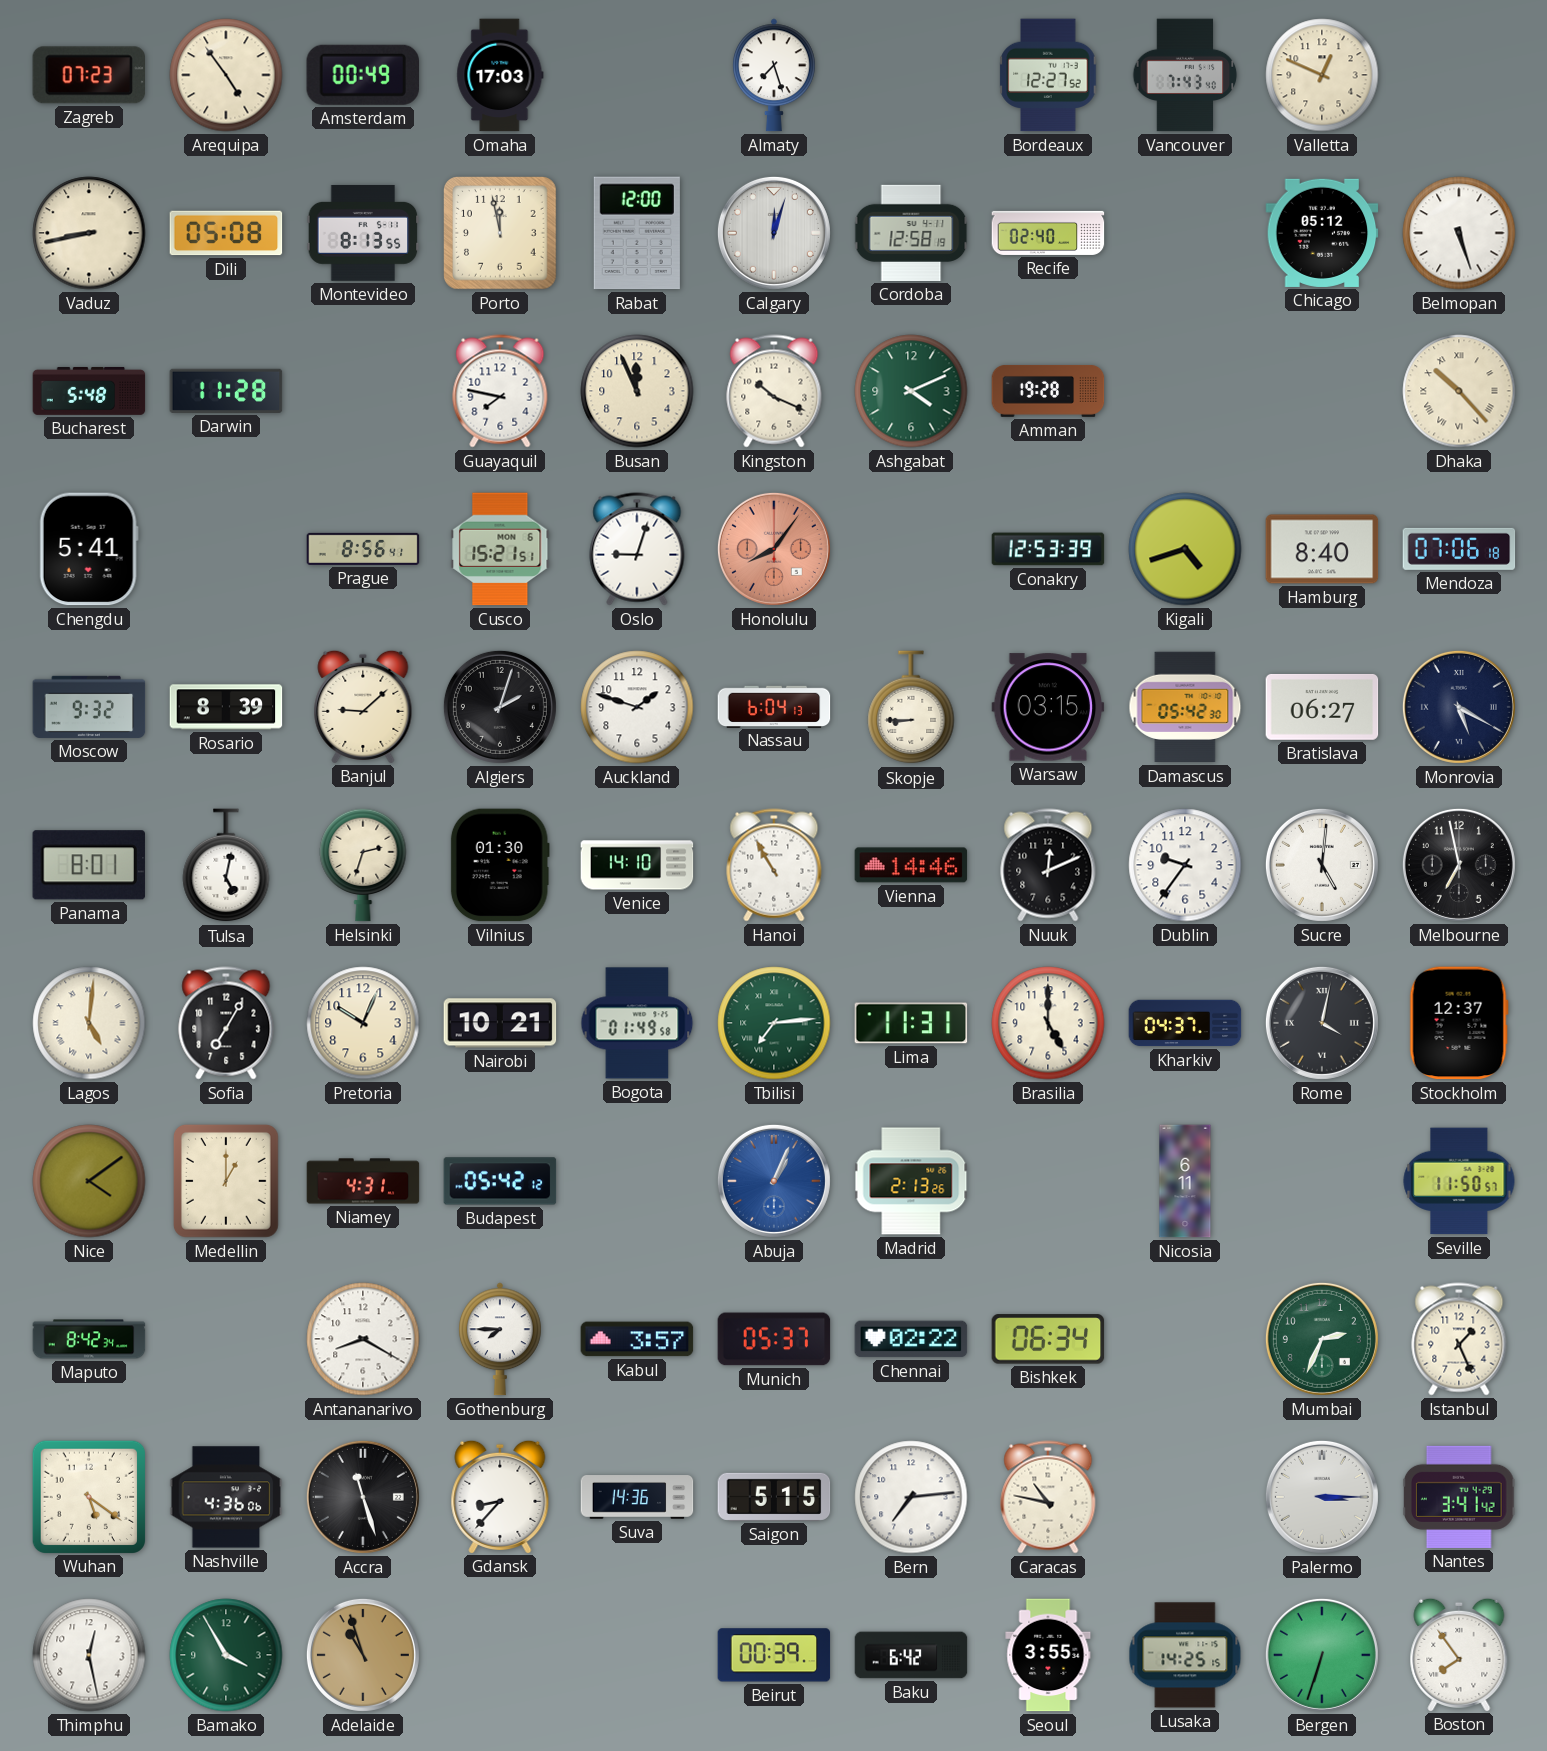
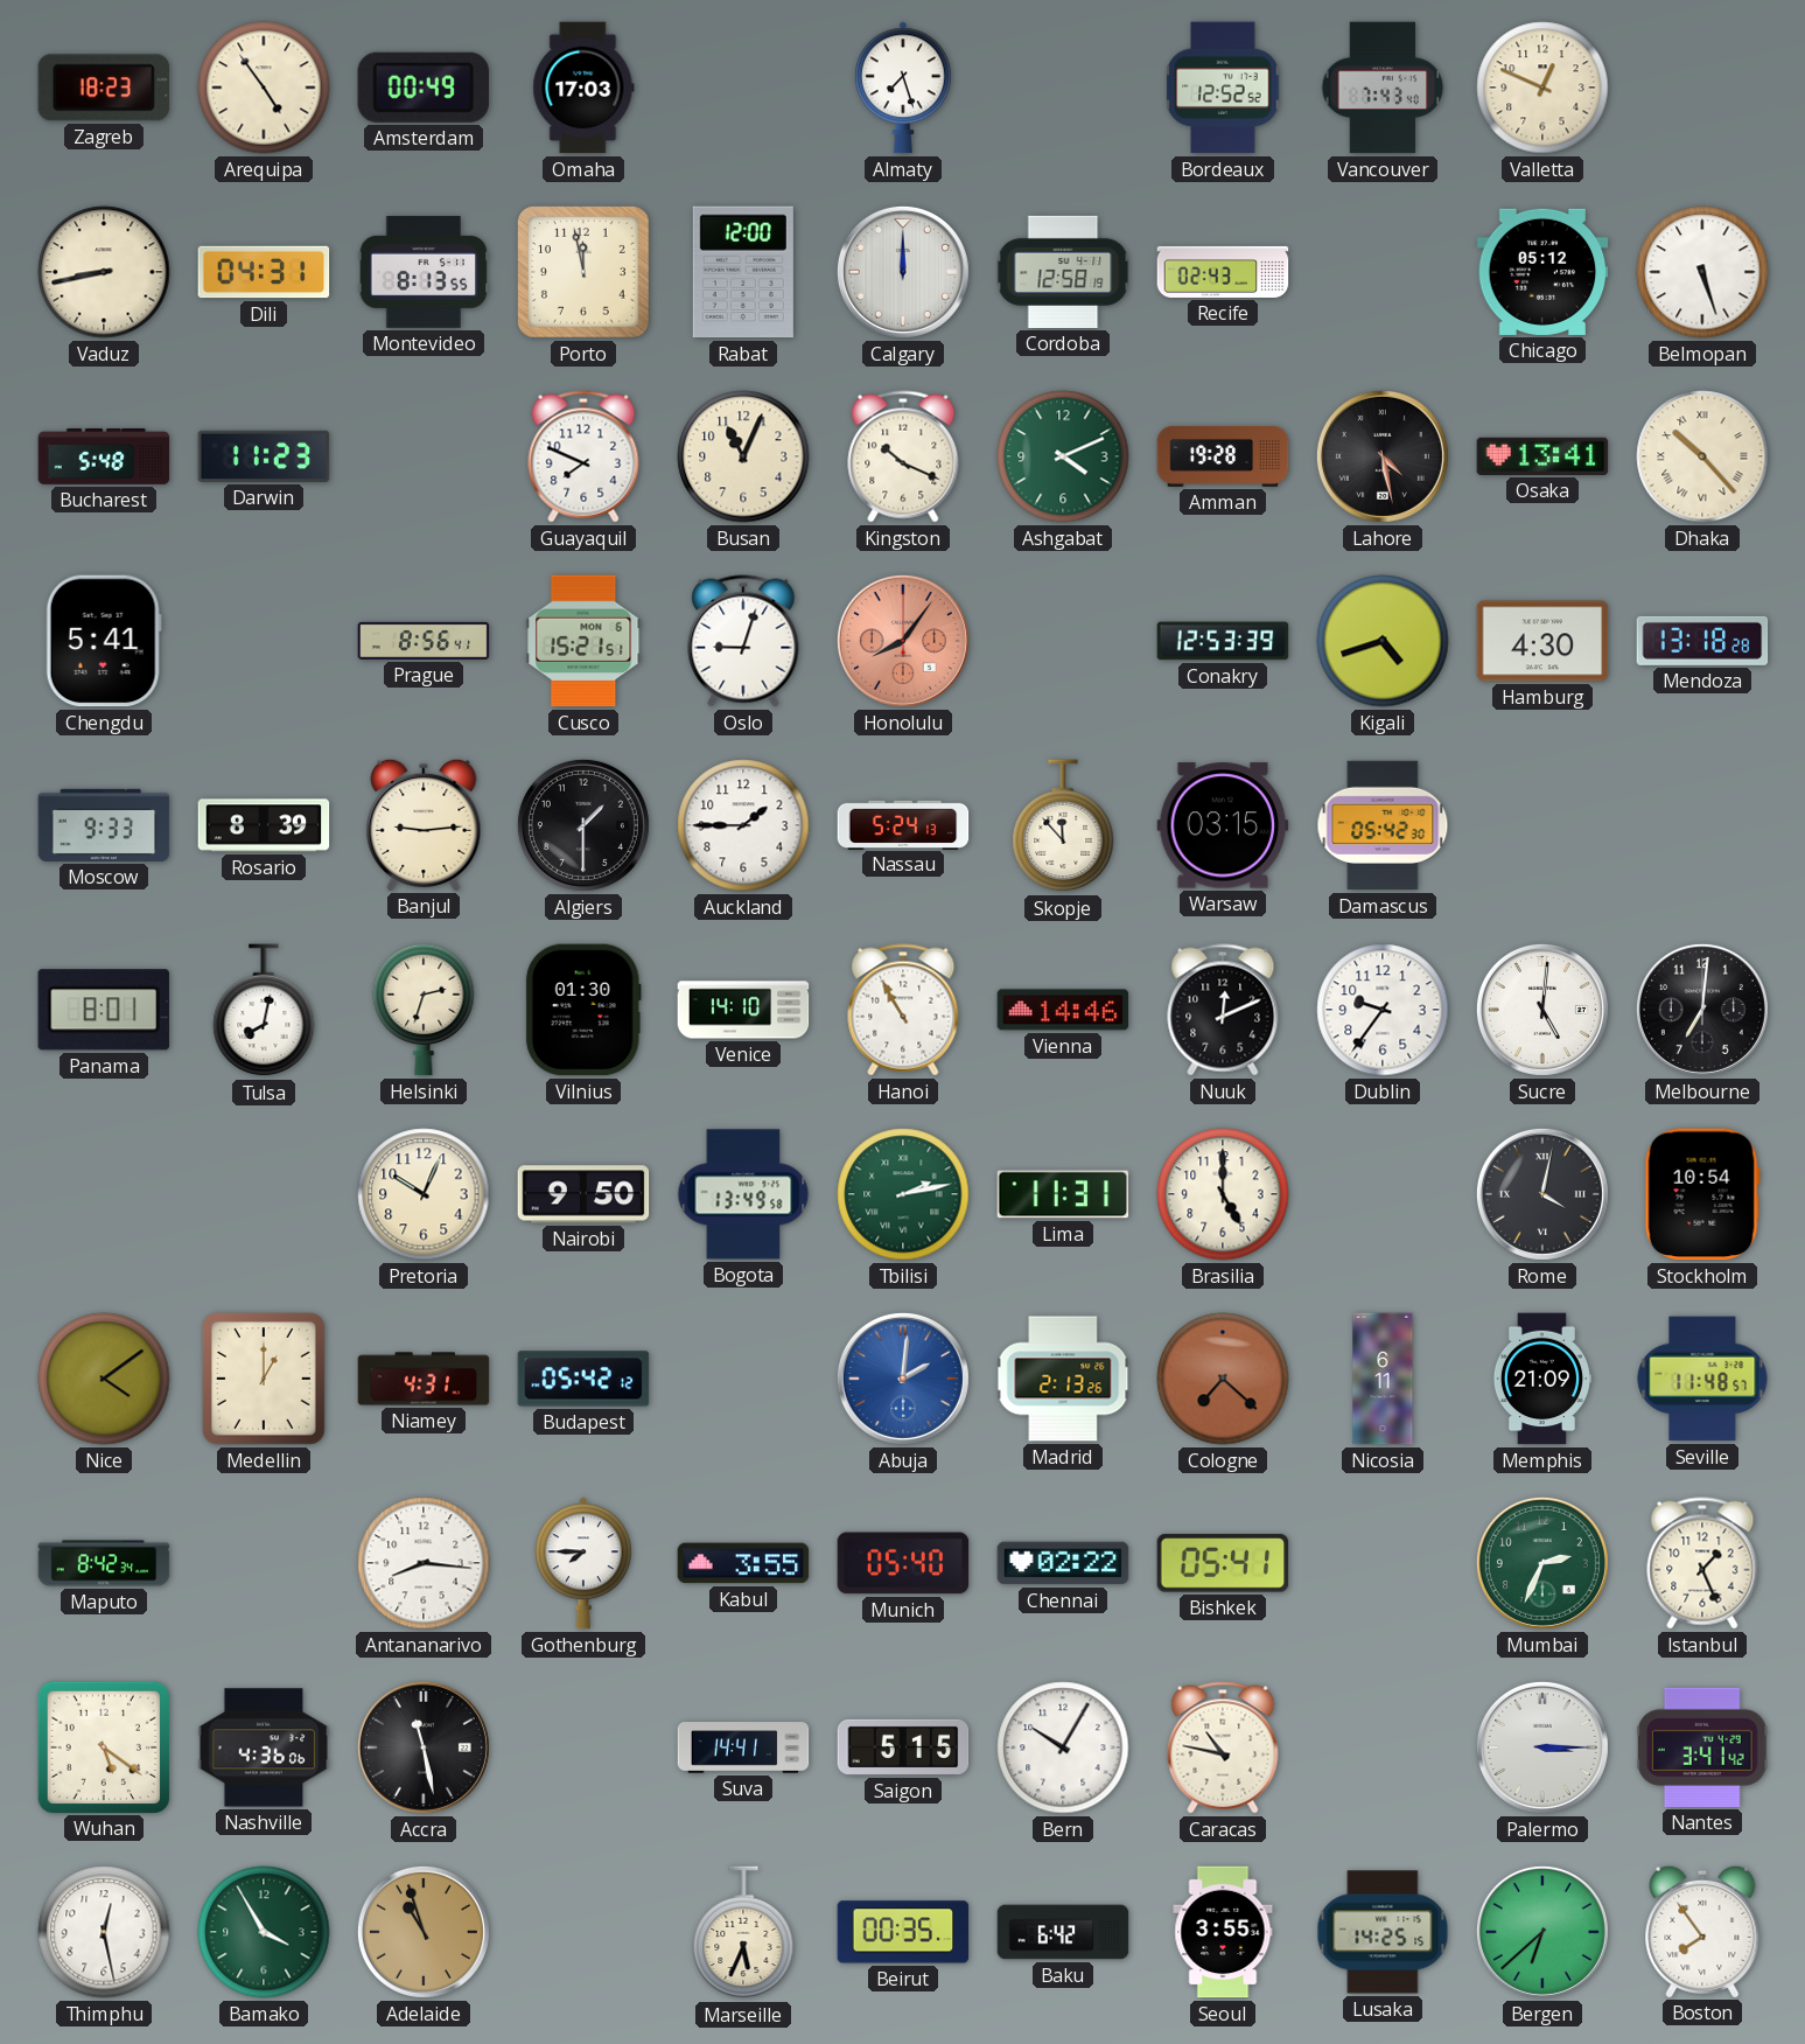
Zagreb: 07:23 -> 18:23 (103, 88)
Bordeaux: 12:27 -> 12:52 (1223, 88)
Dili: 05:08 -> 04:31 (264, 272)
Calgary: 12:03 -> 12:00 (903, 272)
Recife: 02:40 -> 02:43 (1223, 272)
Darwin: 11:28 -> 11:23 (264, 456)
Guayaquil: 7:47 -> 7:49 (583, 456)
Busan: 11:56 -> 11:04 (743, 456)
Lahore: none -> 4:28 (1383, 456)
Osaka: none -> 13:41 (1542, 456)
Hamburg: 8:40 -> 4:30 (1542, 641)
Mendoza: 07:06 -> 13:18 (1702, 641)
Moscow: 9:32 -> 9:33 (104, 825)
Banjul: 9:08 -> 9:14 (424, 824)
Algiers: 2:03 -> 1:30 (583, 825)
Auckland: 1:48 -> 1:45 (743, 825)
Nassau: 6:04 -> 5:24 (903, 824)
Skopje: 8:45 -> 11:53 (1063, 826)
Bratislava: 06:27 -> none (1322, 707)
Monrovia: 5:20 -> none (1459, 707)
Tulsa: 5:02 -> 8:02 (264, 1011)
Melbourne: 6:58 -> 7:01 (1702, 1010)
Lagos: 5:01 -> none (89, 1023)
Sofia: 7:05 -> none (226, 1023)
Nairobi: 10:21 -> 9:50 (583, 1194)
Bogota: 01:49 -> 13:49 (743, 1194)
Tbilisi: 7:14 -> 2:13 (903, 1194)
Kharkiv: 04:37 -> none (1185, 1023)
Stockholm: 12:37 -> 10:54 (1702, 1194)
Abuja: 1:04 -> 2:01 (903, 1379)
Cologne: none -> 7:22 (1223, 1379)
Memphis: none -> 21:09 (1541, 1379)
Seville: 11:50 -> 11:48 (1702, 1379)
Antananarivo: 8:20 -> 8:16 (424, 1563)
Kabul: 3:57 -> 3:55 (743, 1563)
Munich: 05:37 -> 05:40 (903, 1563)
Bishkek: 06:34 -> 05:41 (1223, 1563)
Accra: 11:27 -> 11:28 (424, 1747)
Gdansk: 8:37 -> none (500, 1496)
Suva: 14:36 -> 14:41 (743, 1747)
Bern: 7:14 -> 10:05 (1063, 1747)
Marseille: none -> 5:34 (743, 1933)
Beirut: 00:39 -> 00:35 (903, 1932)
Bergen: 6:33 -> 6:38 (1542, 1932)
